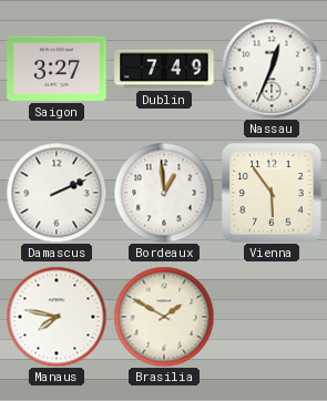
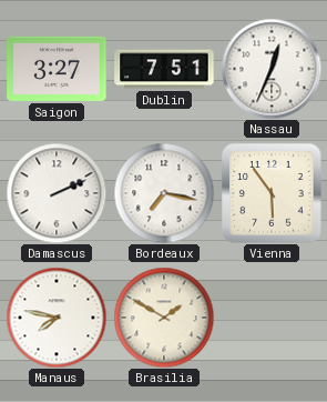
Dublin: 7:49 -> 7:51 (164, 69)
Bordeaux: 12:59 -> 7:17 (164, 193)
